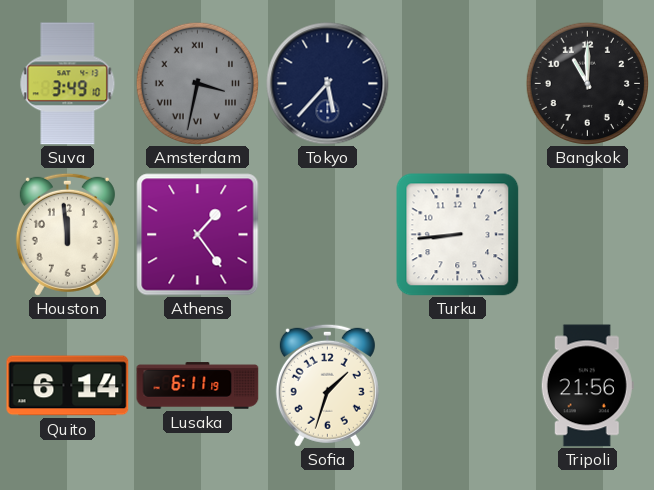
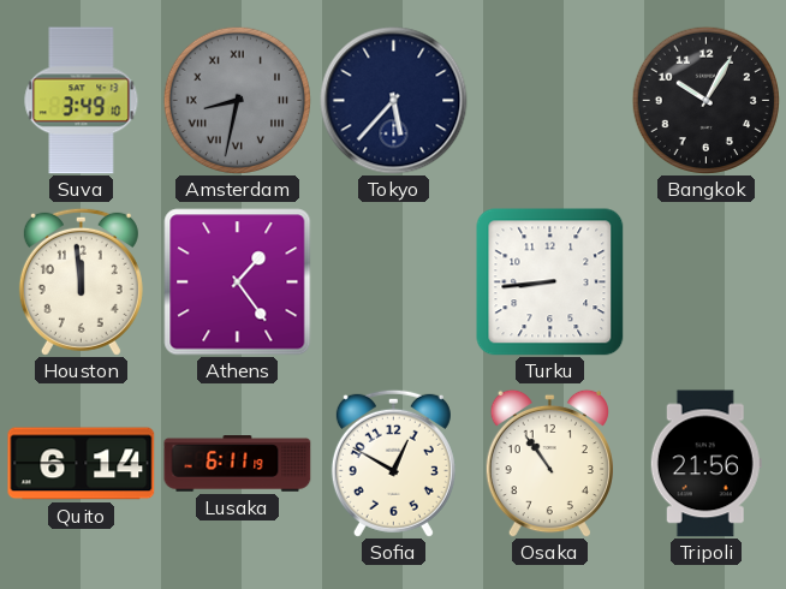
Amsterdam: 3:32 -> 8:32 (237, 100)
Bangkok: 11:00 -> 10:05 (705, 100)
Sofia: 1:33 -> 12:50 (393, 463)
Osaka: none -> 10:54 (549, 463)
